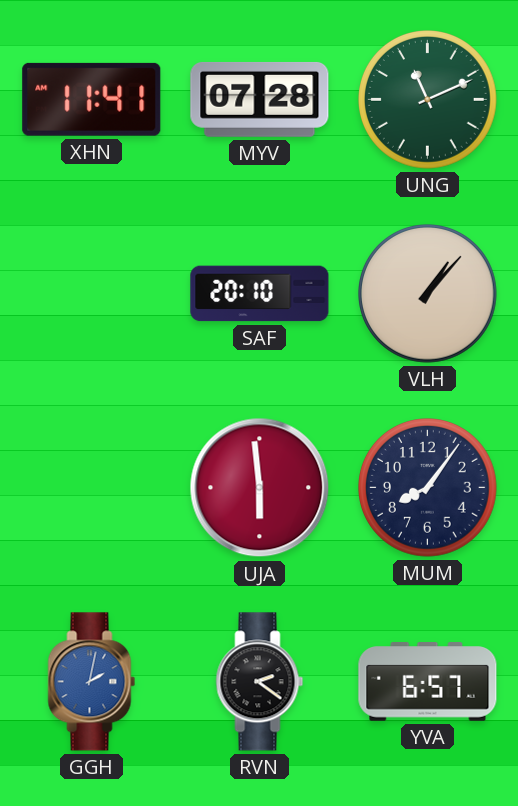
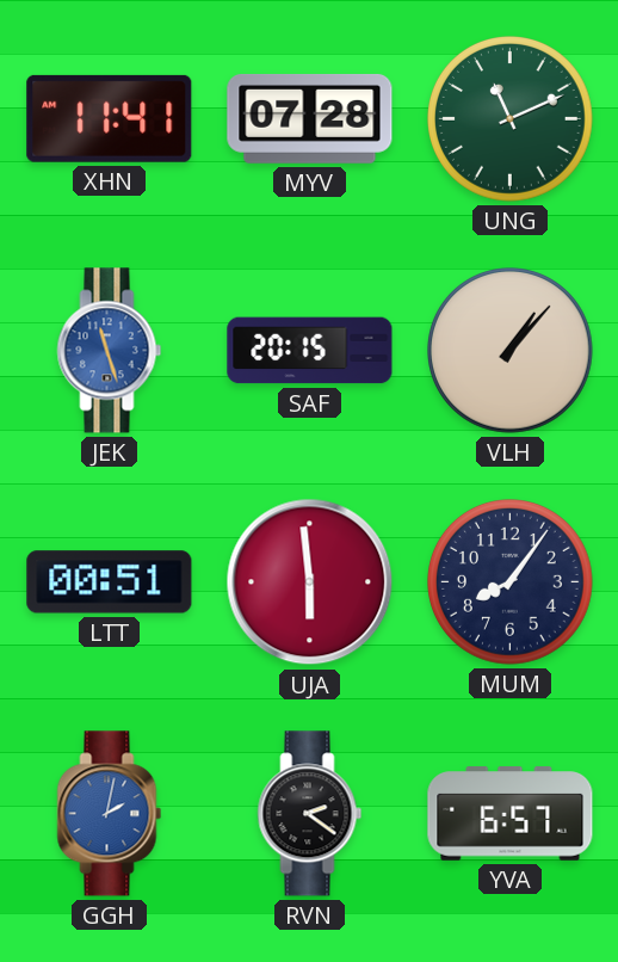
JEK: none -> 11:27 (110, 351)
SAF: 20:10 -> 20:15 (310, 351)
LTT: none -> 00:51 (110, 582)
